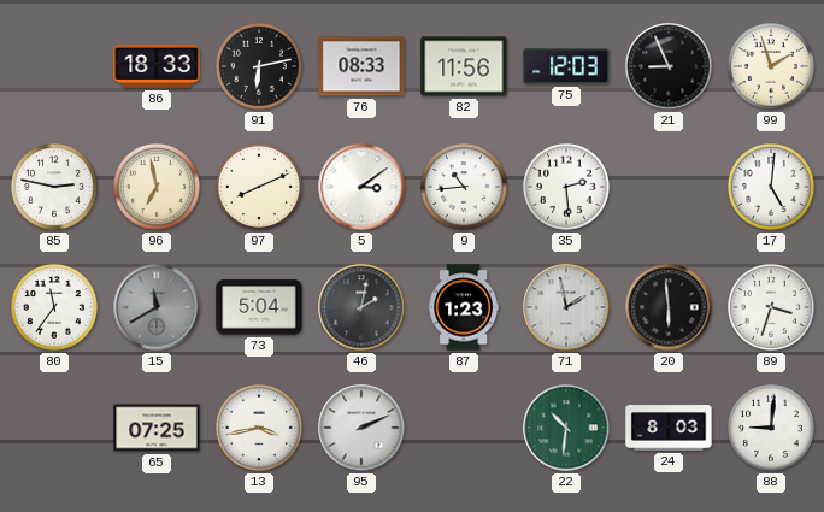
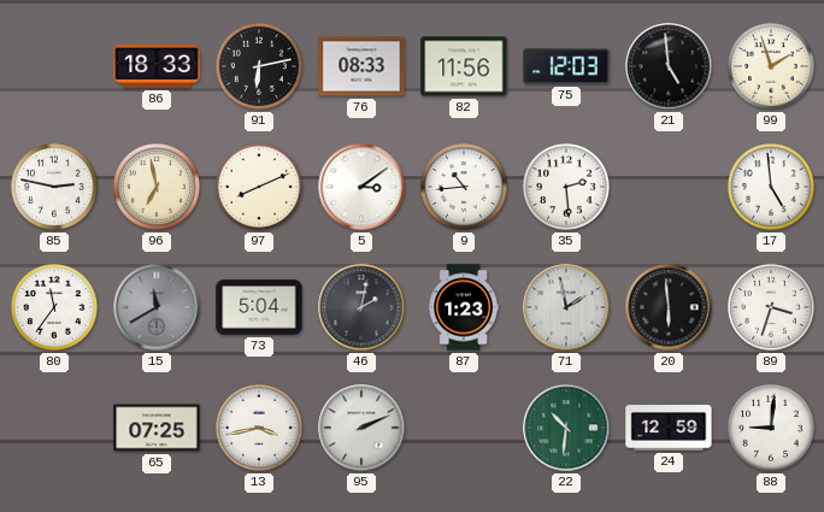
21: 8:56 -> 4:59 (669, 66)
17: 5:01 -> 4:59 (772, 188)
24: 8:03 -> 12:59 (669, 428)
